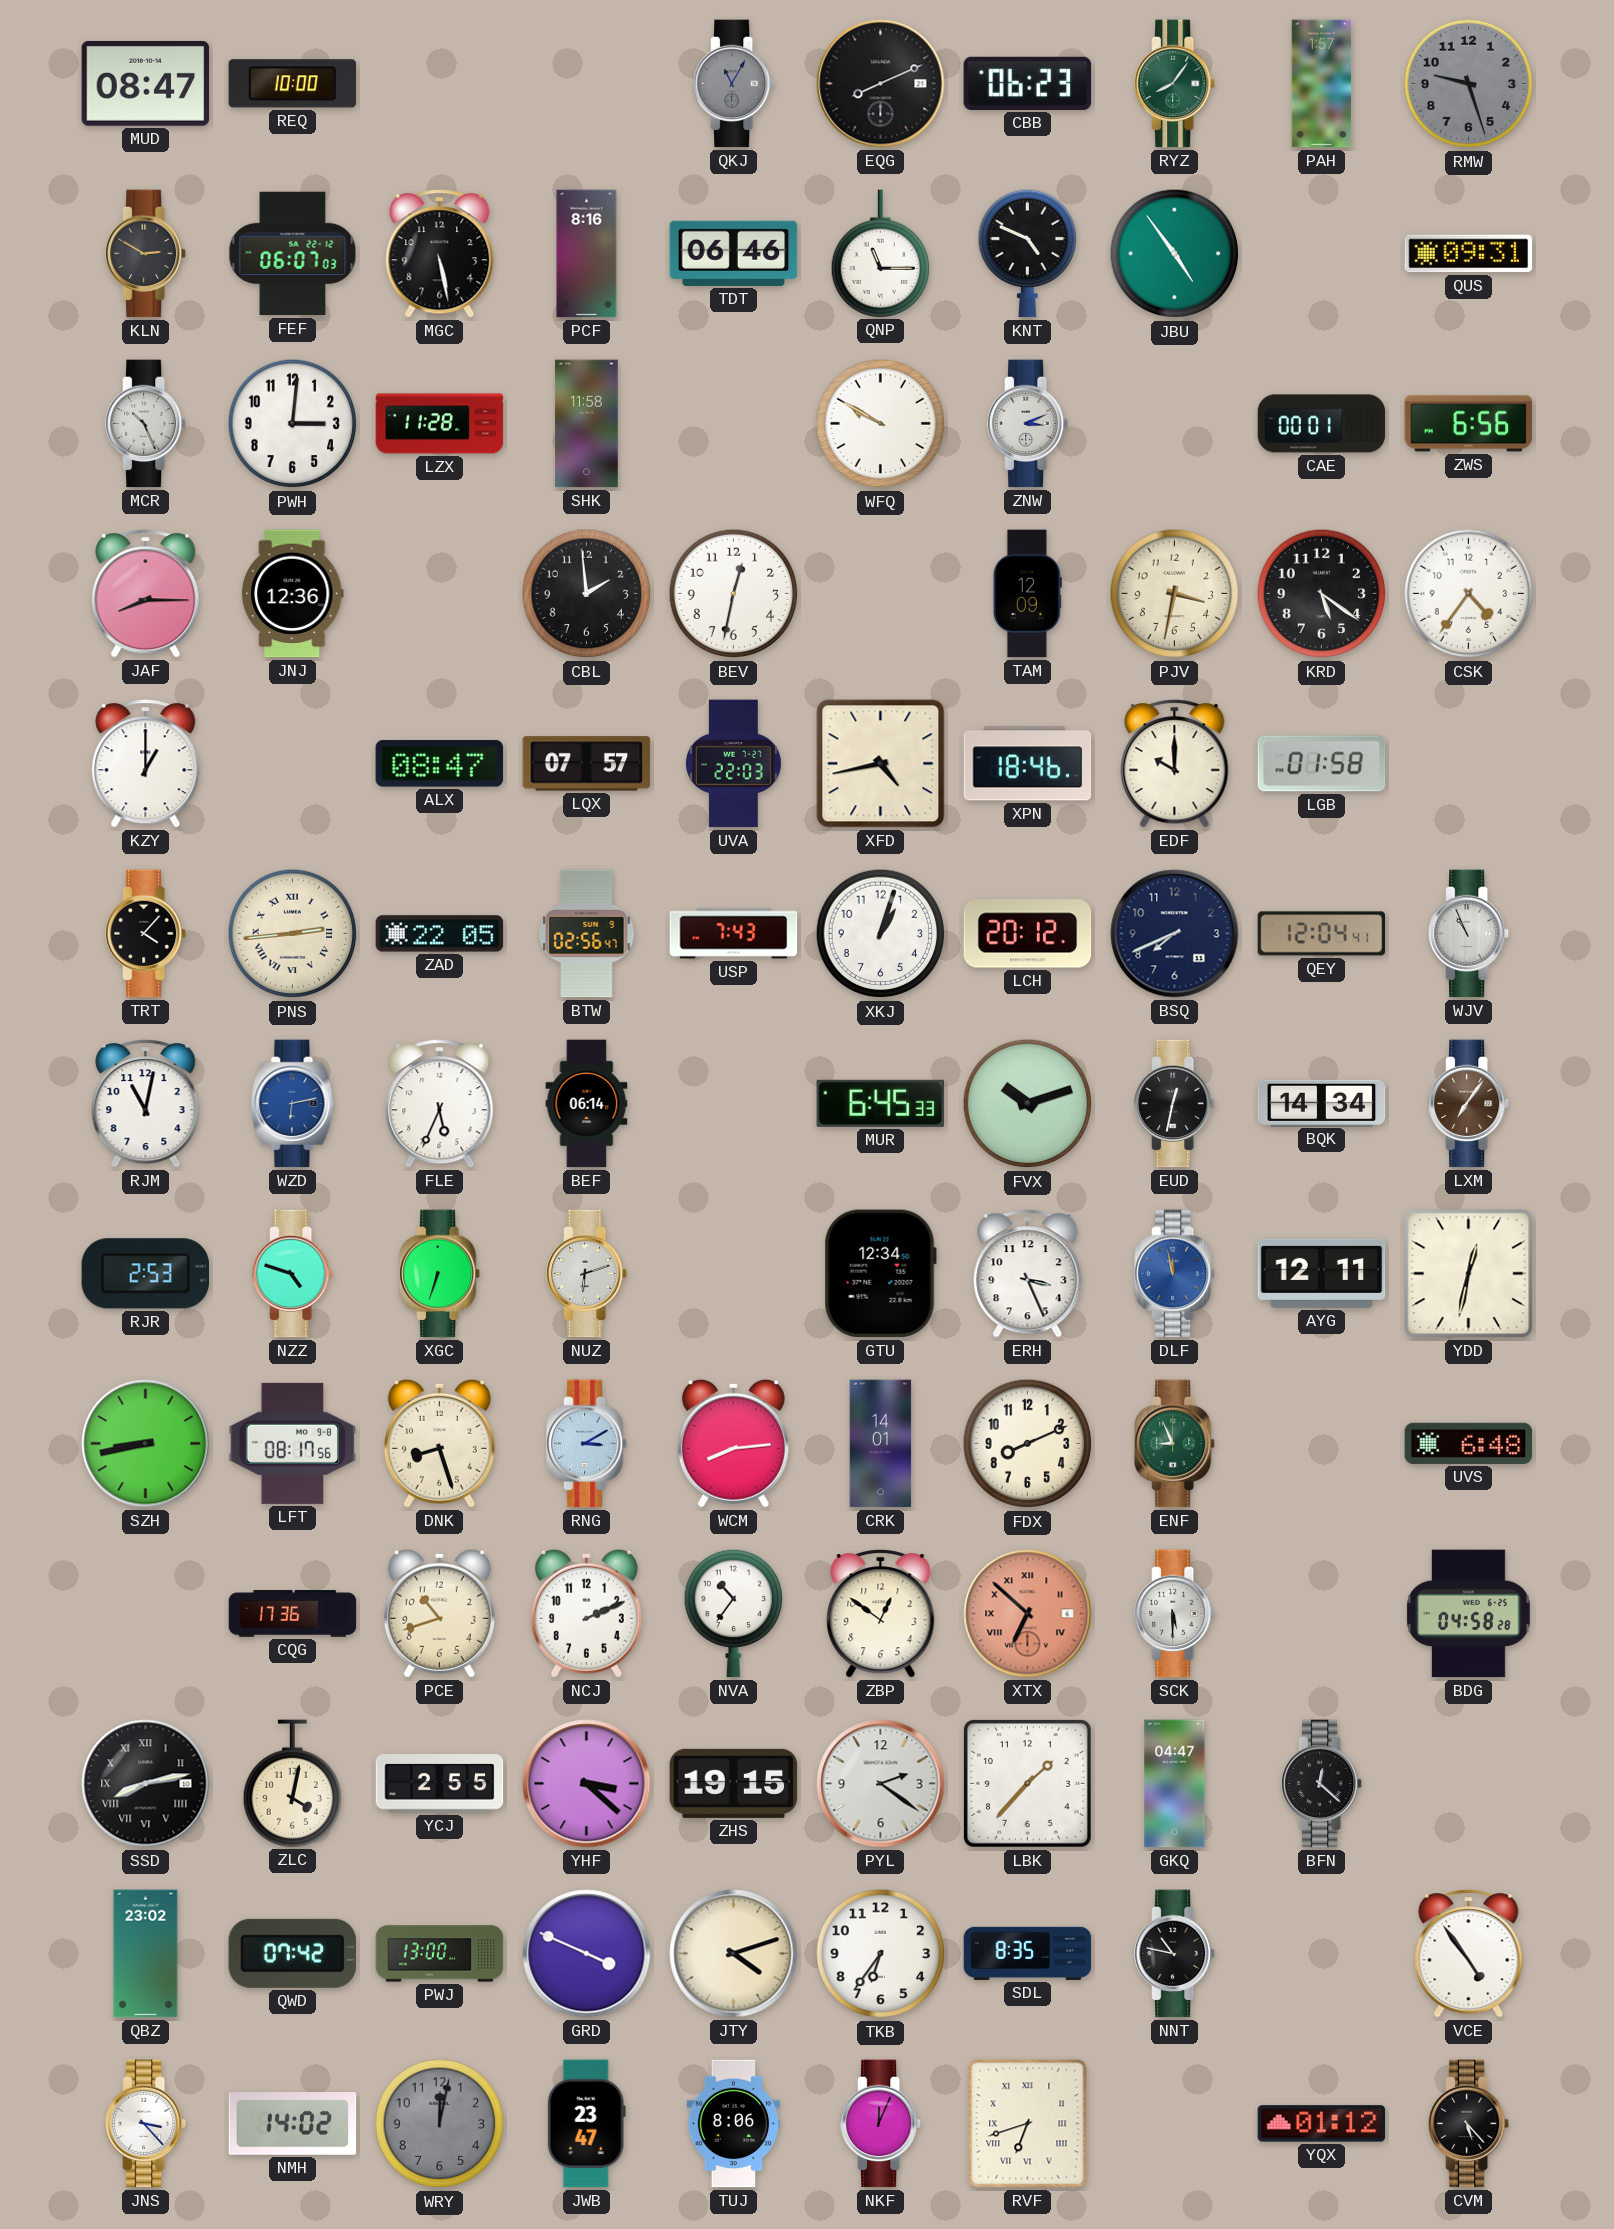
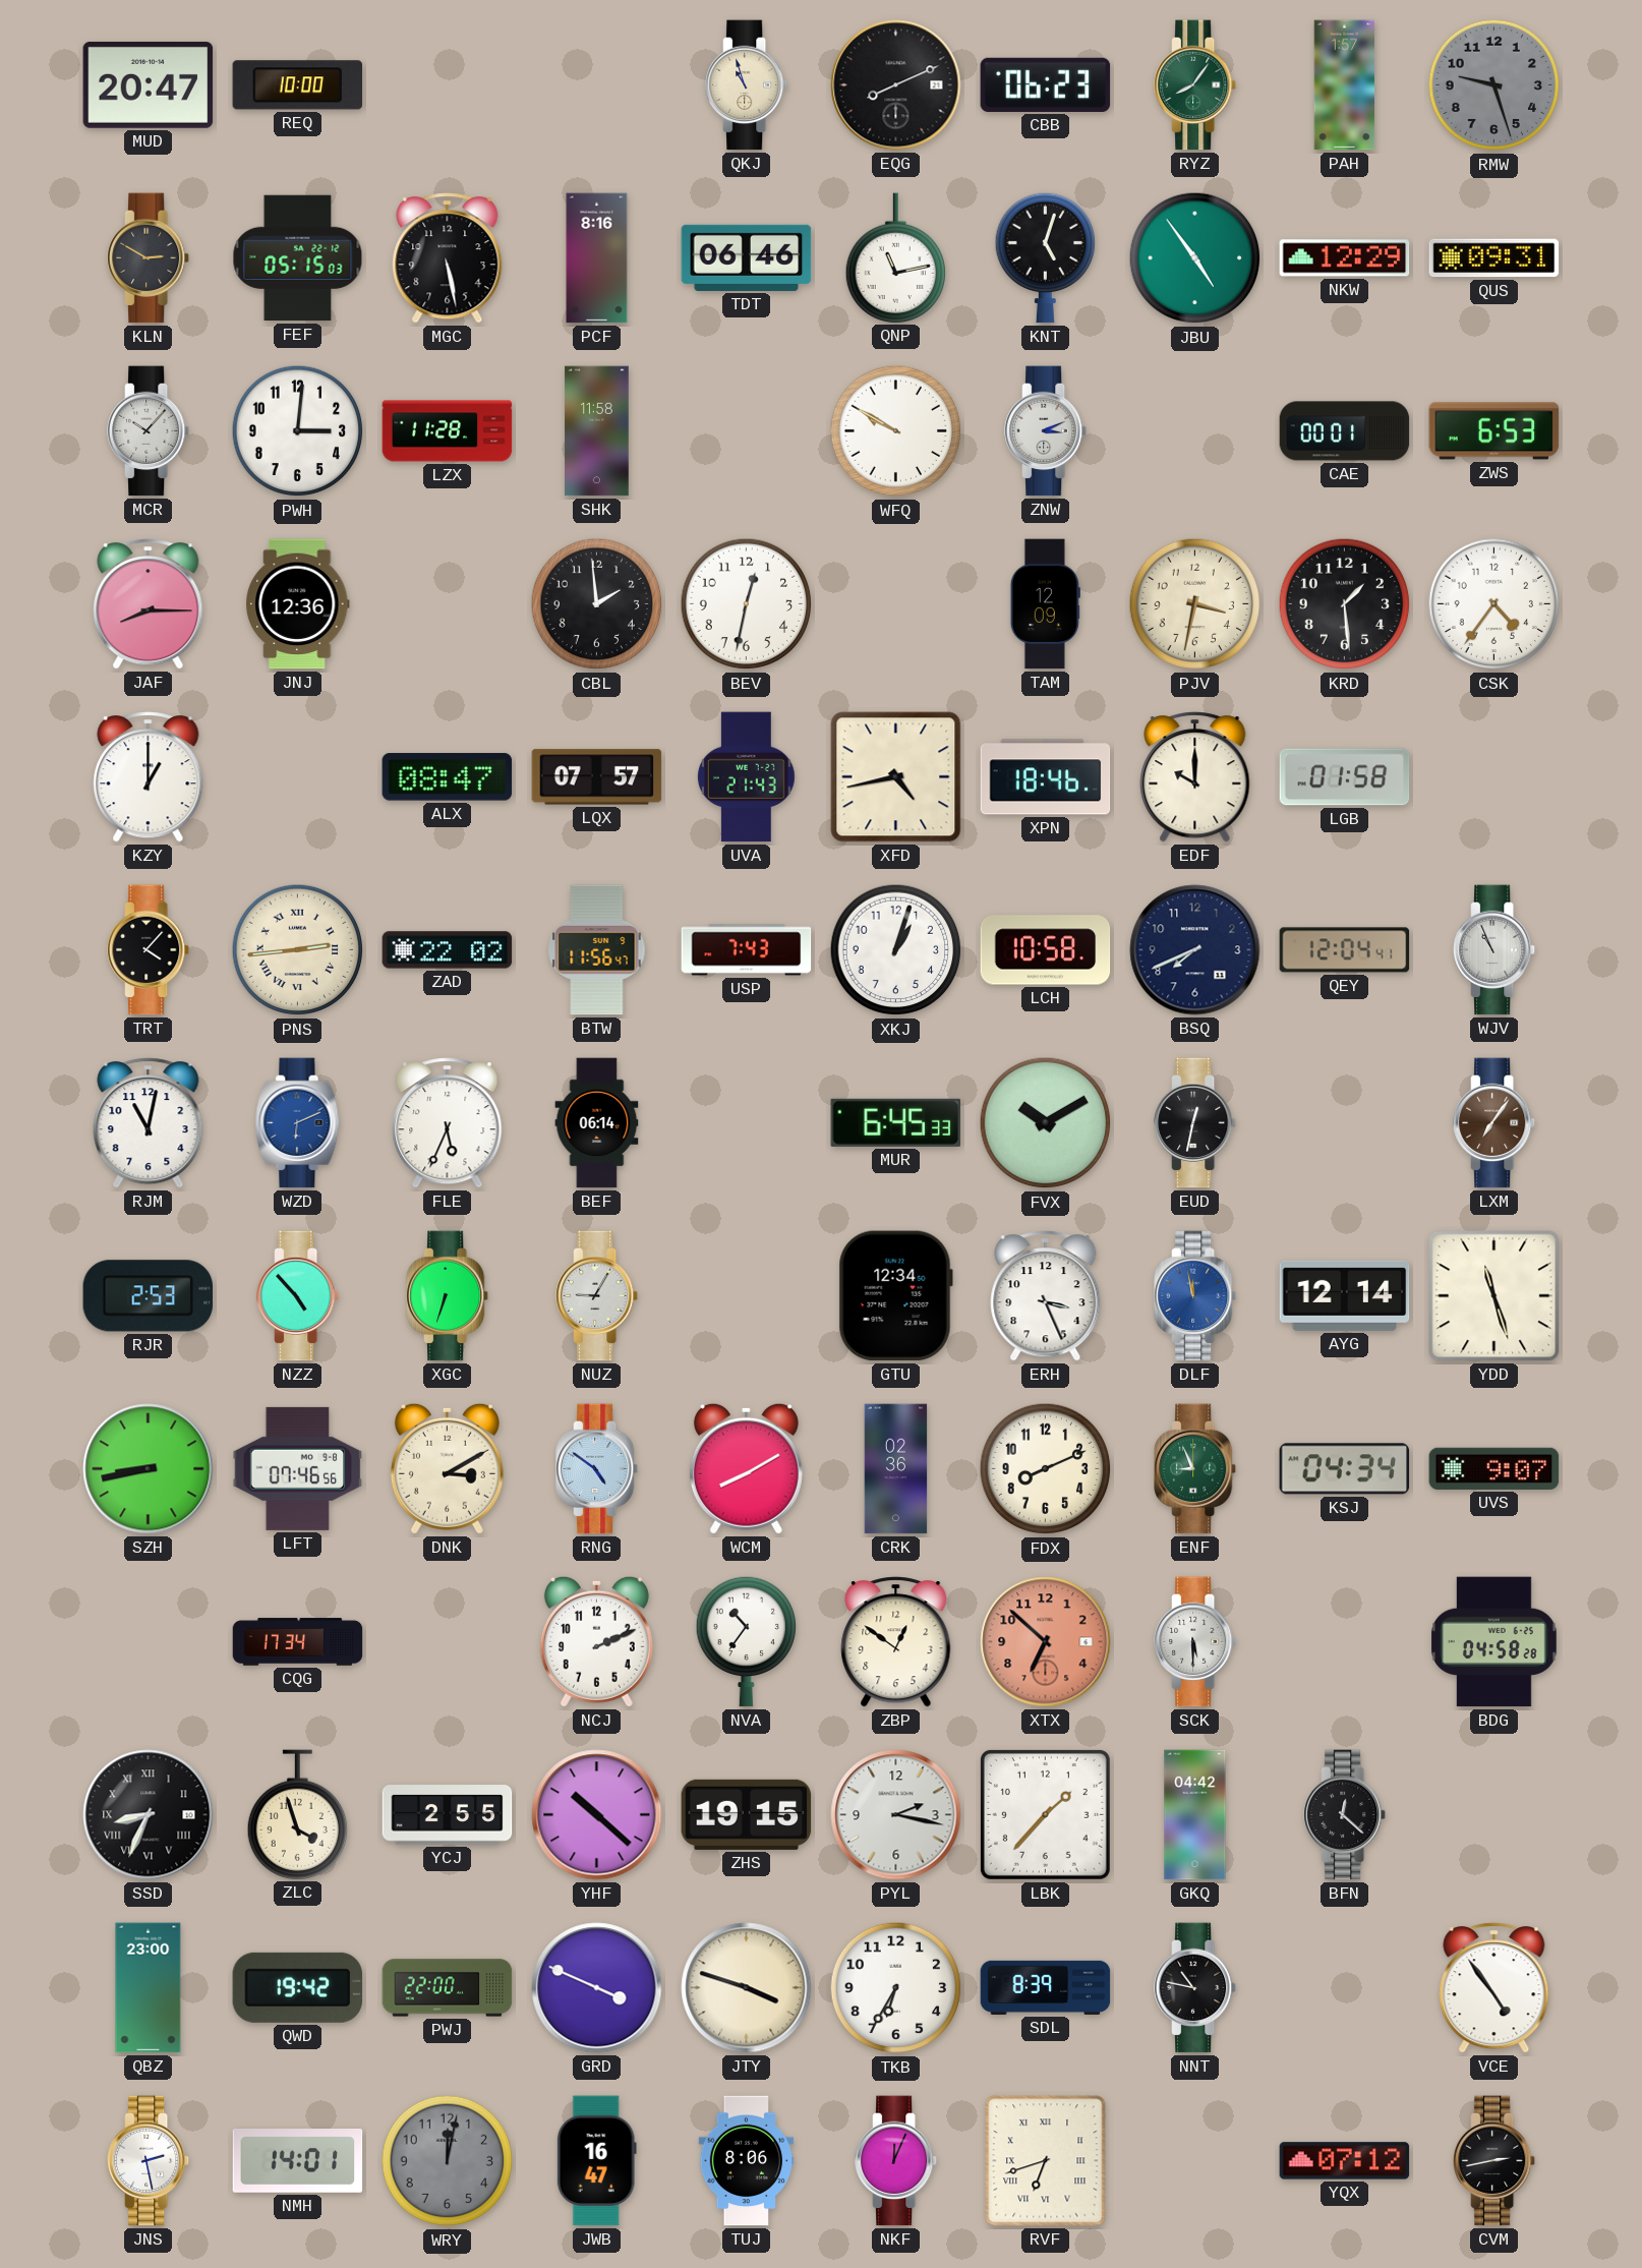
MUD: 08:47 -> 20:47 (149, 84)
QKJ: 11:05 -> 10:57 (748, 85)
QKJ dial: grey -> cream (748, 85)
FEF: 06:07 -> 05:15 (298, 258)
QNP: 11:15 -> 11:13 (895, 257)
KNT: 4:49 -> 5:03 (1045, 257)
NKW: none -> 12:29 (1345, 258)
MCR: 10:26 -> 10:07 (150, 431)
ZWS: 6:56 -> 6:53 (1494, 431)
KRD: 5:21 -> 1:29 (1345, 604)
UVA: 22:03 -> 21:43 (747, 777)
ZAD: 22:05 -> 22:02 (448, 950)
BTW: 02:56 -> 11:56 (597, 950)
LCH: 20:12 -> 10:58 (1046, 950)
WZD: 6:13 -> 6:11 (298, 1123)
FVX: 10:12 -> 10:10 (1046, 1123)
BQK: 14:34 -> none (1322, 1103)
NZZ: 4:48 -> 4:53 (299, 1296)
NUZ: 6:12 -> 9:05 (598, 1296)
AYG: 12:11 -> 12:14 (1345, 1295)
YDD: 12:32 -> 11:27 (1494, 1296)
LFT: 08:17 -> 07:46 (298, 1468)
DNK: 8:27 -> 3:10 (447, 1468)
RNG: 3:10 -> 4:51 (598, 1469)
WCM: 8:14 -> 8:10 (746, 1468)
CRK: 14:01 -> 02:36 (896, 1469)
KSJ: none -> 04:34 (1345, 1469)
UVS: 6:48 -> 9:07 (1494, 1468)
CQG: 17:36 -> 17:34 (298, 1642)
PCE: 10:42 -> none (439, 1613)
XTX numerals: Roman -> Arabic (1046, 1642)
SSD: 8:13 -> 8:34 (149, 1815)
ZLC: 4:02 -> 3:57 (297, 1814)
YHF: 3:22 -> 10:22 (597, 1815)
PYL: 2:21 -> 2:17 (896, 1815)
GKQ: 04:47 -> 04:42 (1195, 1815)
QBZ: 23:02 -> 23:00 (149, 1988)
QWD: 07:42 -> 19:42 (298, 1987)
PWJ: 13:00 -> 22:00 (448, 1988)
JTY: 4:12 -> 3:48 (747, 1988)
TKB: 6:36 -> 6:35 (896, 1988)
SDL: 8:35 -> 8:39 (1046, 1987)
JNS: 3:23 -> 2:28 (150, 2161)
NMH: 14:02 -> 14:01 (298, 2161)
JWB: 23:47 -> 16:47 (596, 2161)
YQX: 01:12 -> 07:12 (1345, 2161)
CVM: 5:23 -> 2:43 (1496, 2161)
